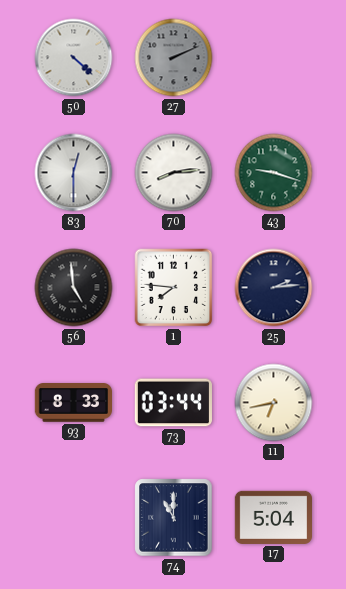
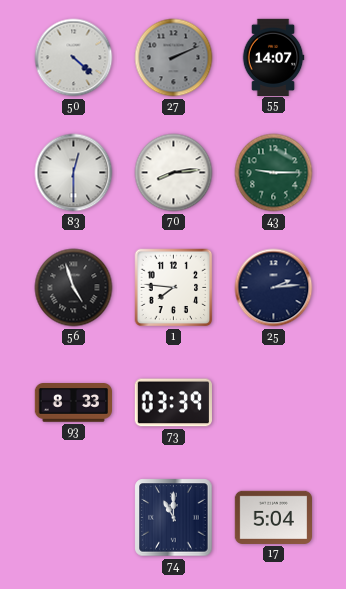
55: none -> 14:07 (273, 57)
43: 9:18 -> 9:15 (274, 173)
56: 4:59 -> 4:57 (74, 288)
73: 03:44 -> 03:39 (173, 403)
11: 6:43 -> none (274, 403)
